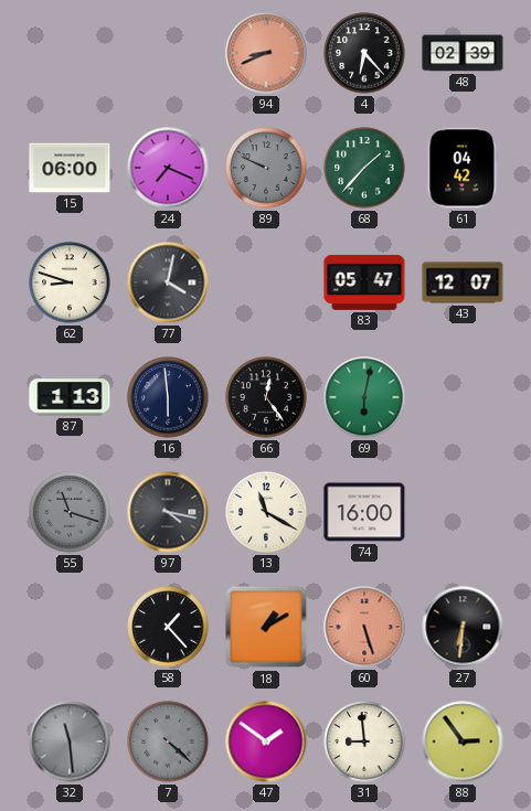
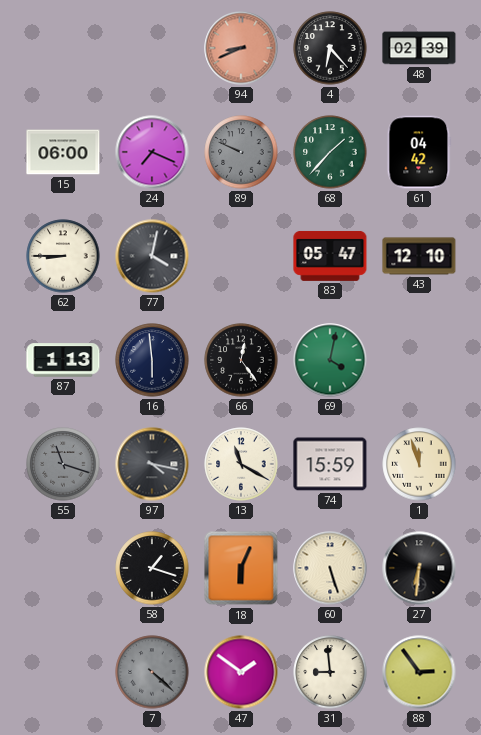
62: 8:48 -> 8:45 (63, 256)
43: 12:07 -> 12:10 (419, 256)
69: 6:02 -> 4:02 (330, 360)
74: 16:00 -> 15:59 (330, 464)
1: none -> 11:57 (419, 464)
58: 1:23 -> 1:18 (152, 568)
18: 1:10 -> 6:04 (241, 568)
60 dial: salmon -> cream (330, 568)
32: 11:29 -> none (70, 741)
